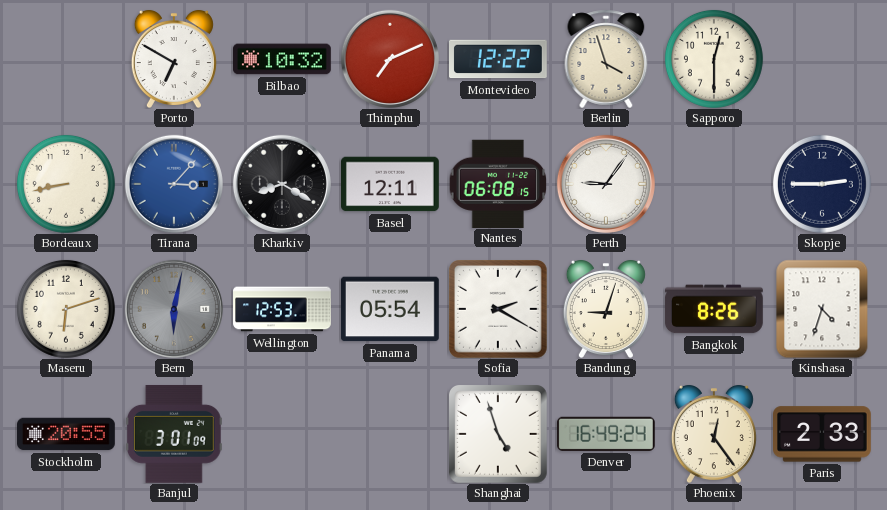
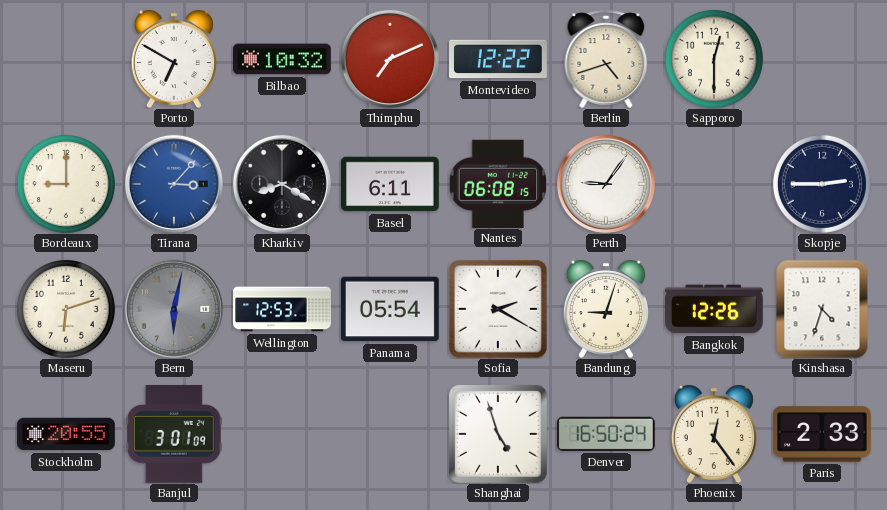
Berlin: 3:57 -> 4:42 (606, 59)
Bordeaux: 8:43 -> 9:00 (66, 184)
Basel: 12:11 -> 6:11 (391, 184)
Bangkok: 8:26 -> 12:26 (714, 309)
Denver: 16:49 -> 16:50 (606, 434)
